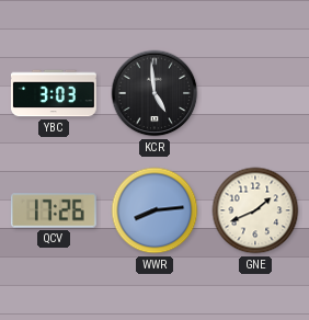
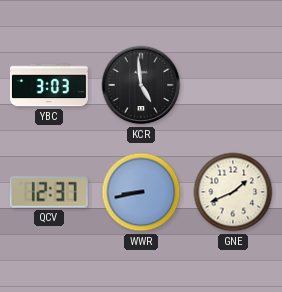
QCV: 17:26 -> 12:37 (49, 192)
WWR: 8:14 -> 8:43 (141, 192)
